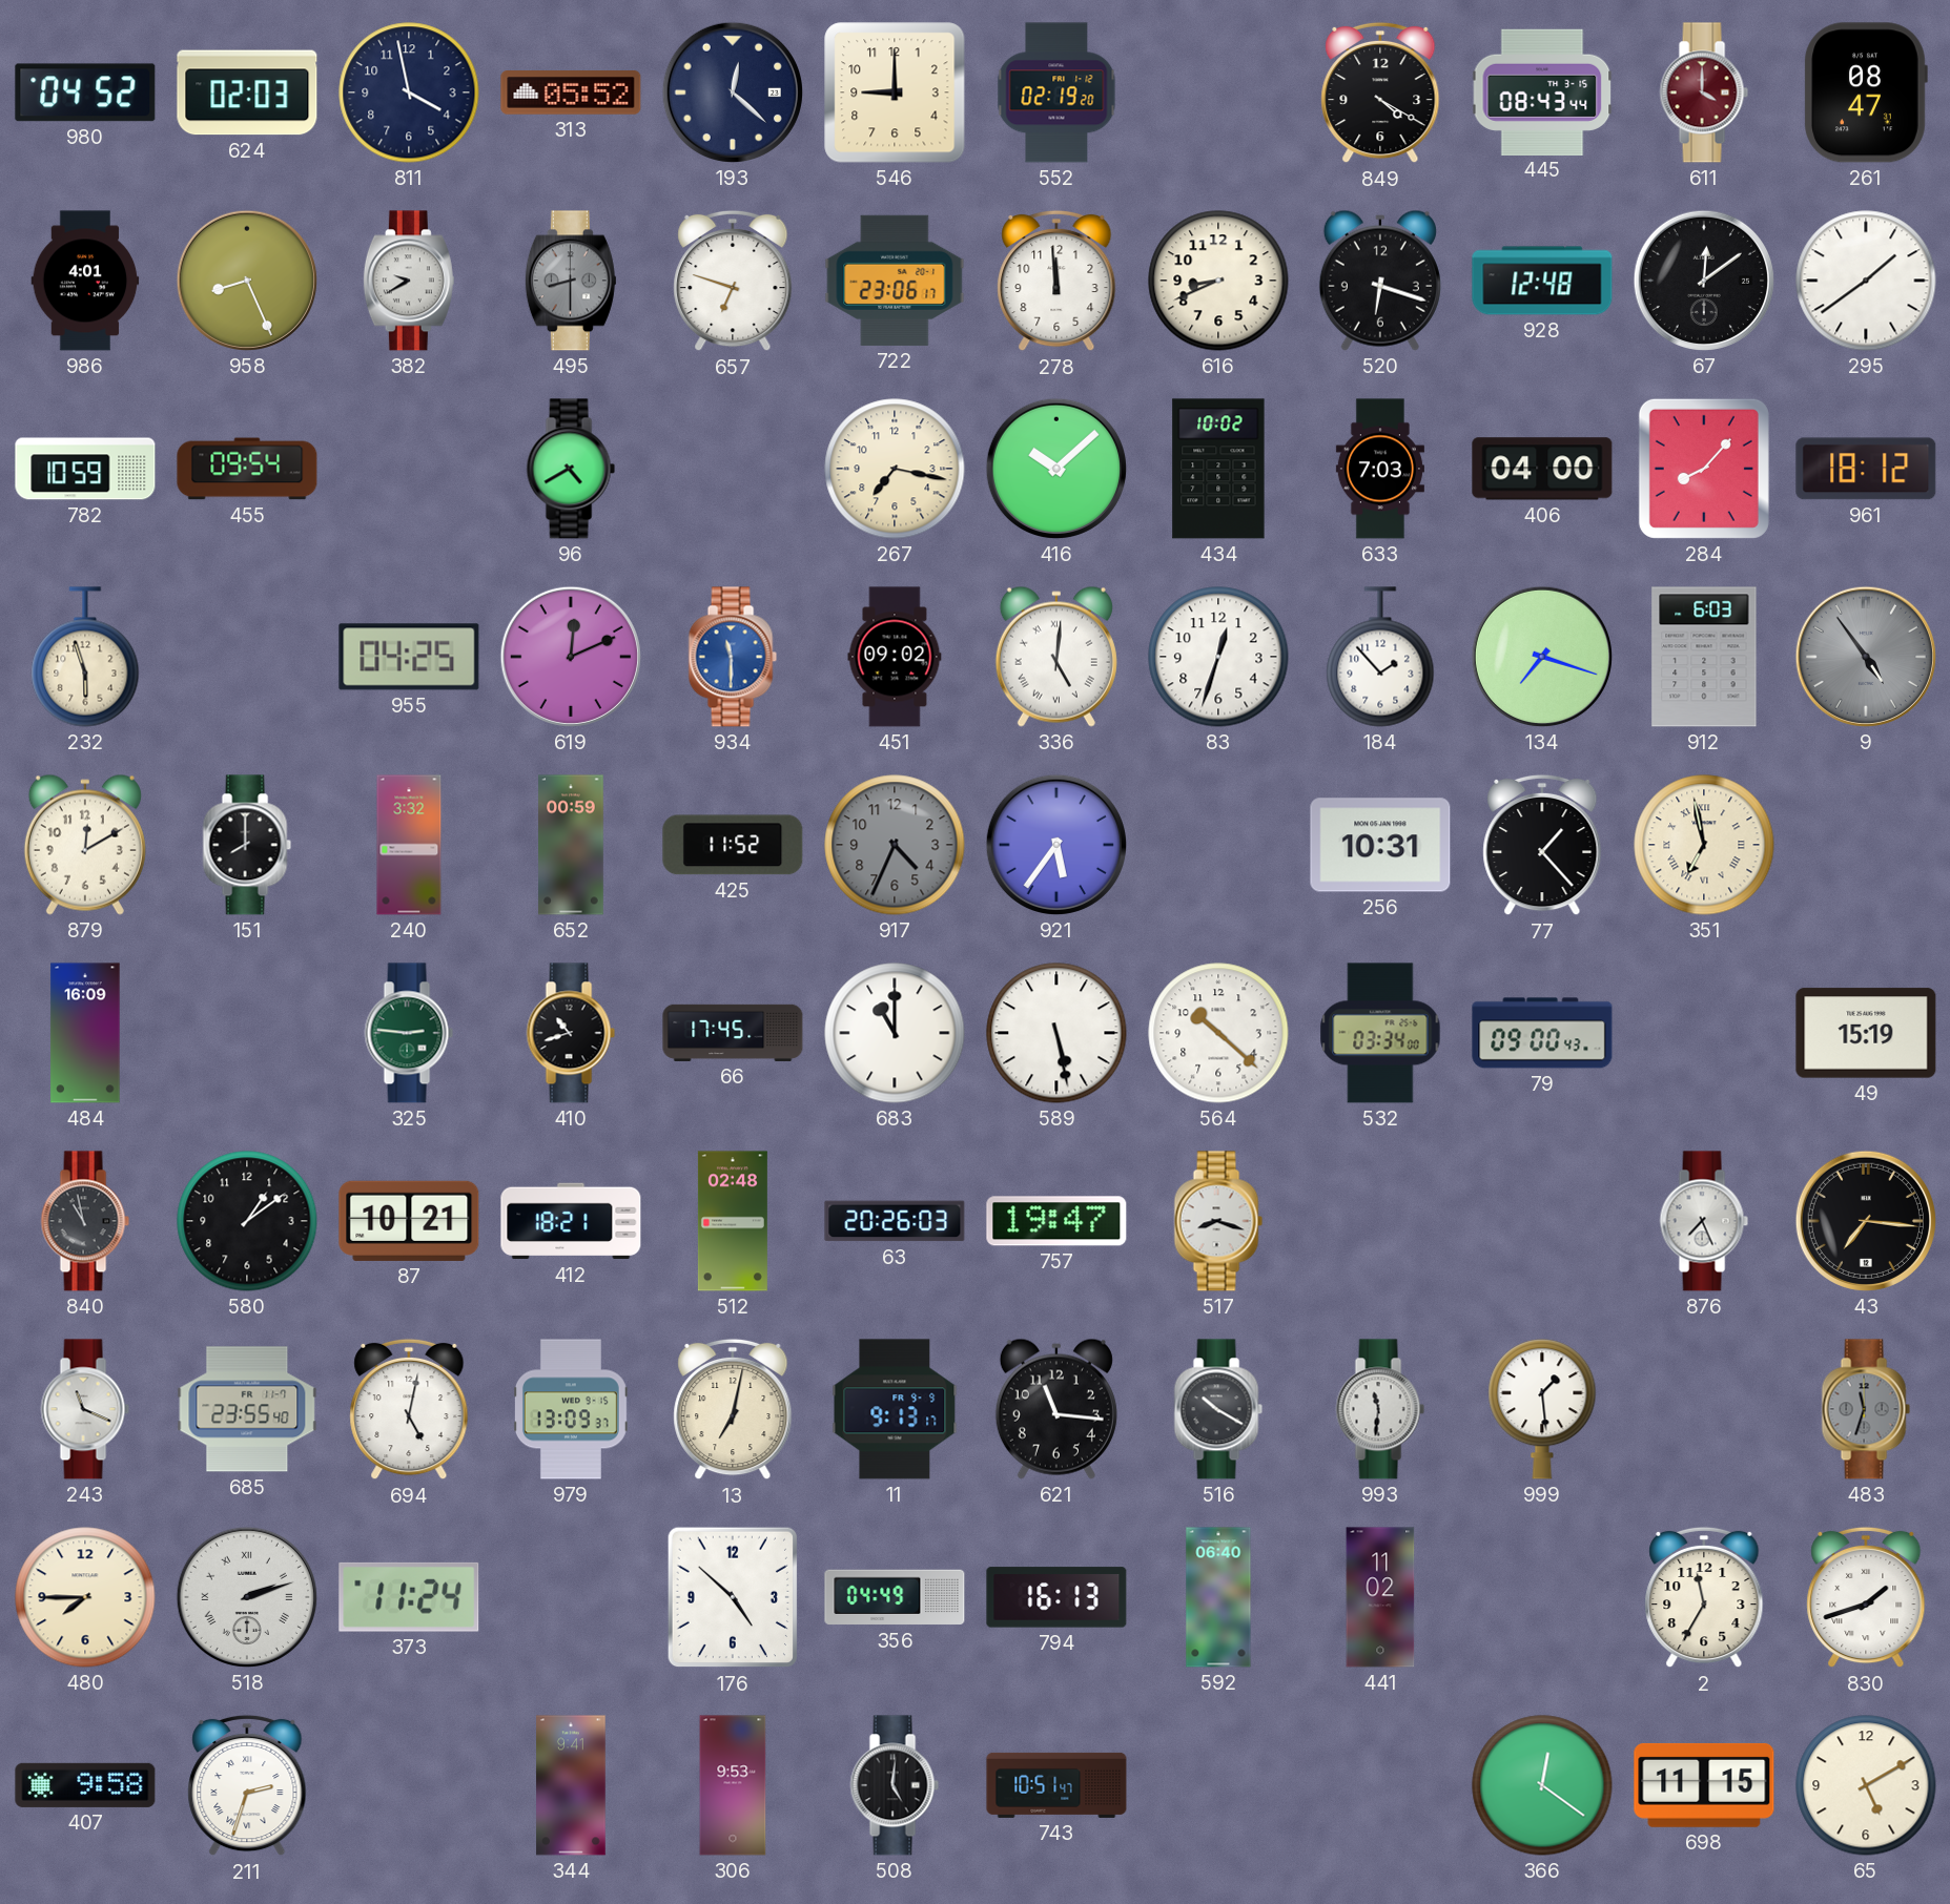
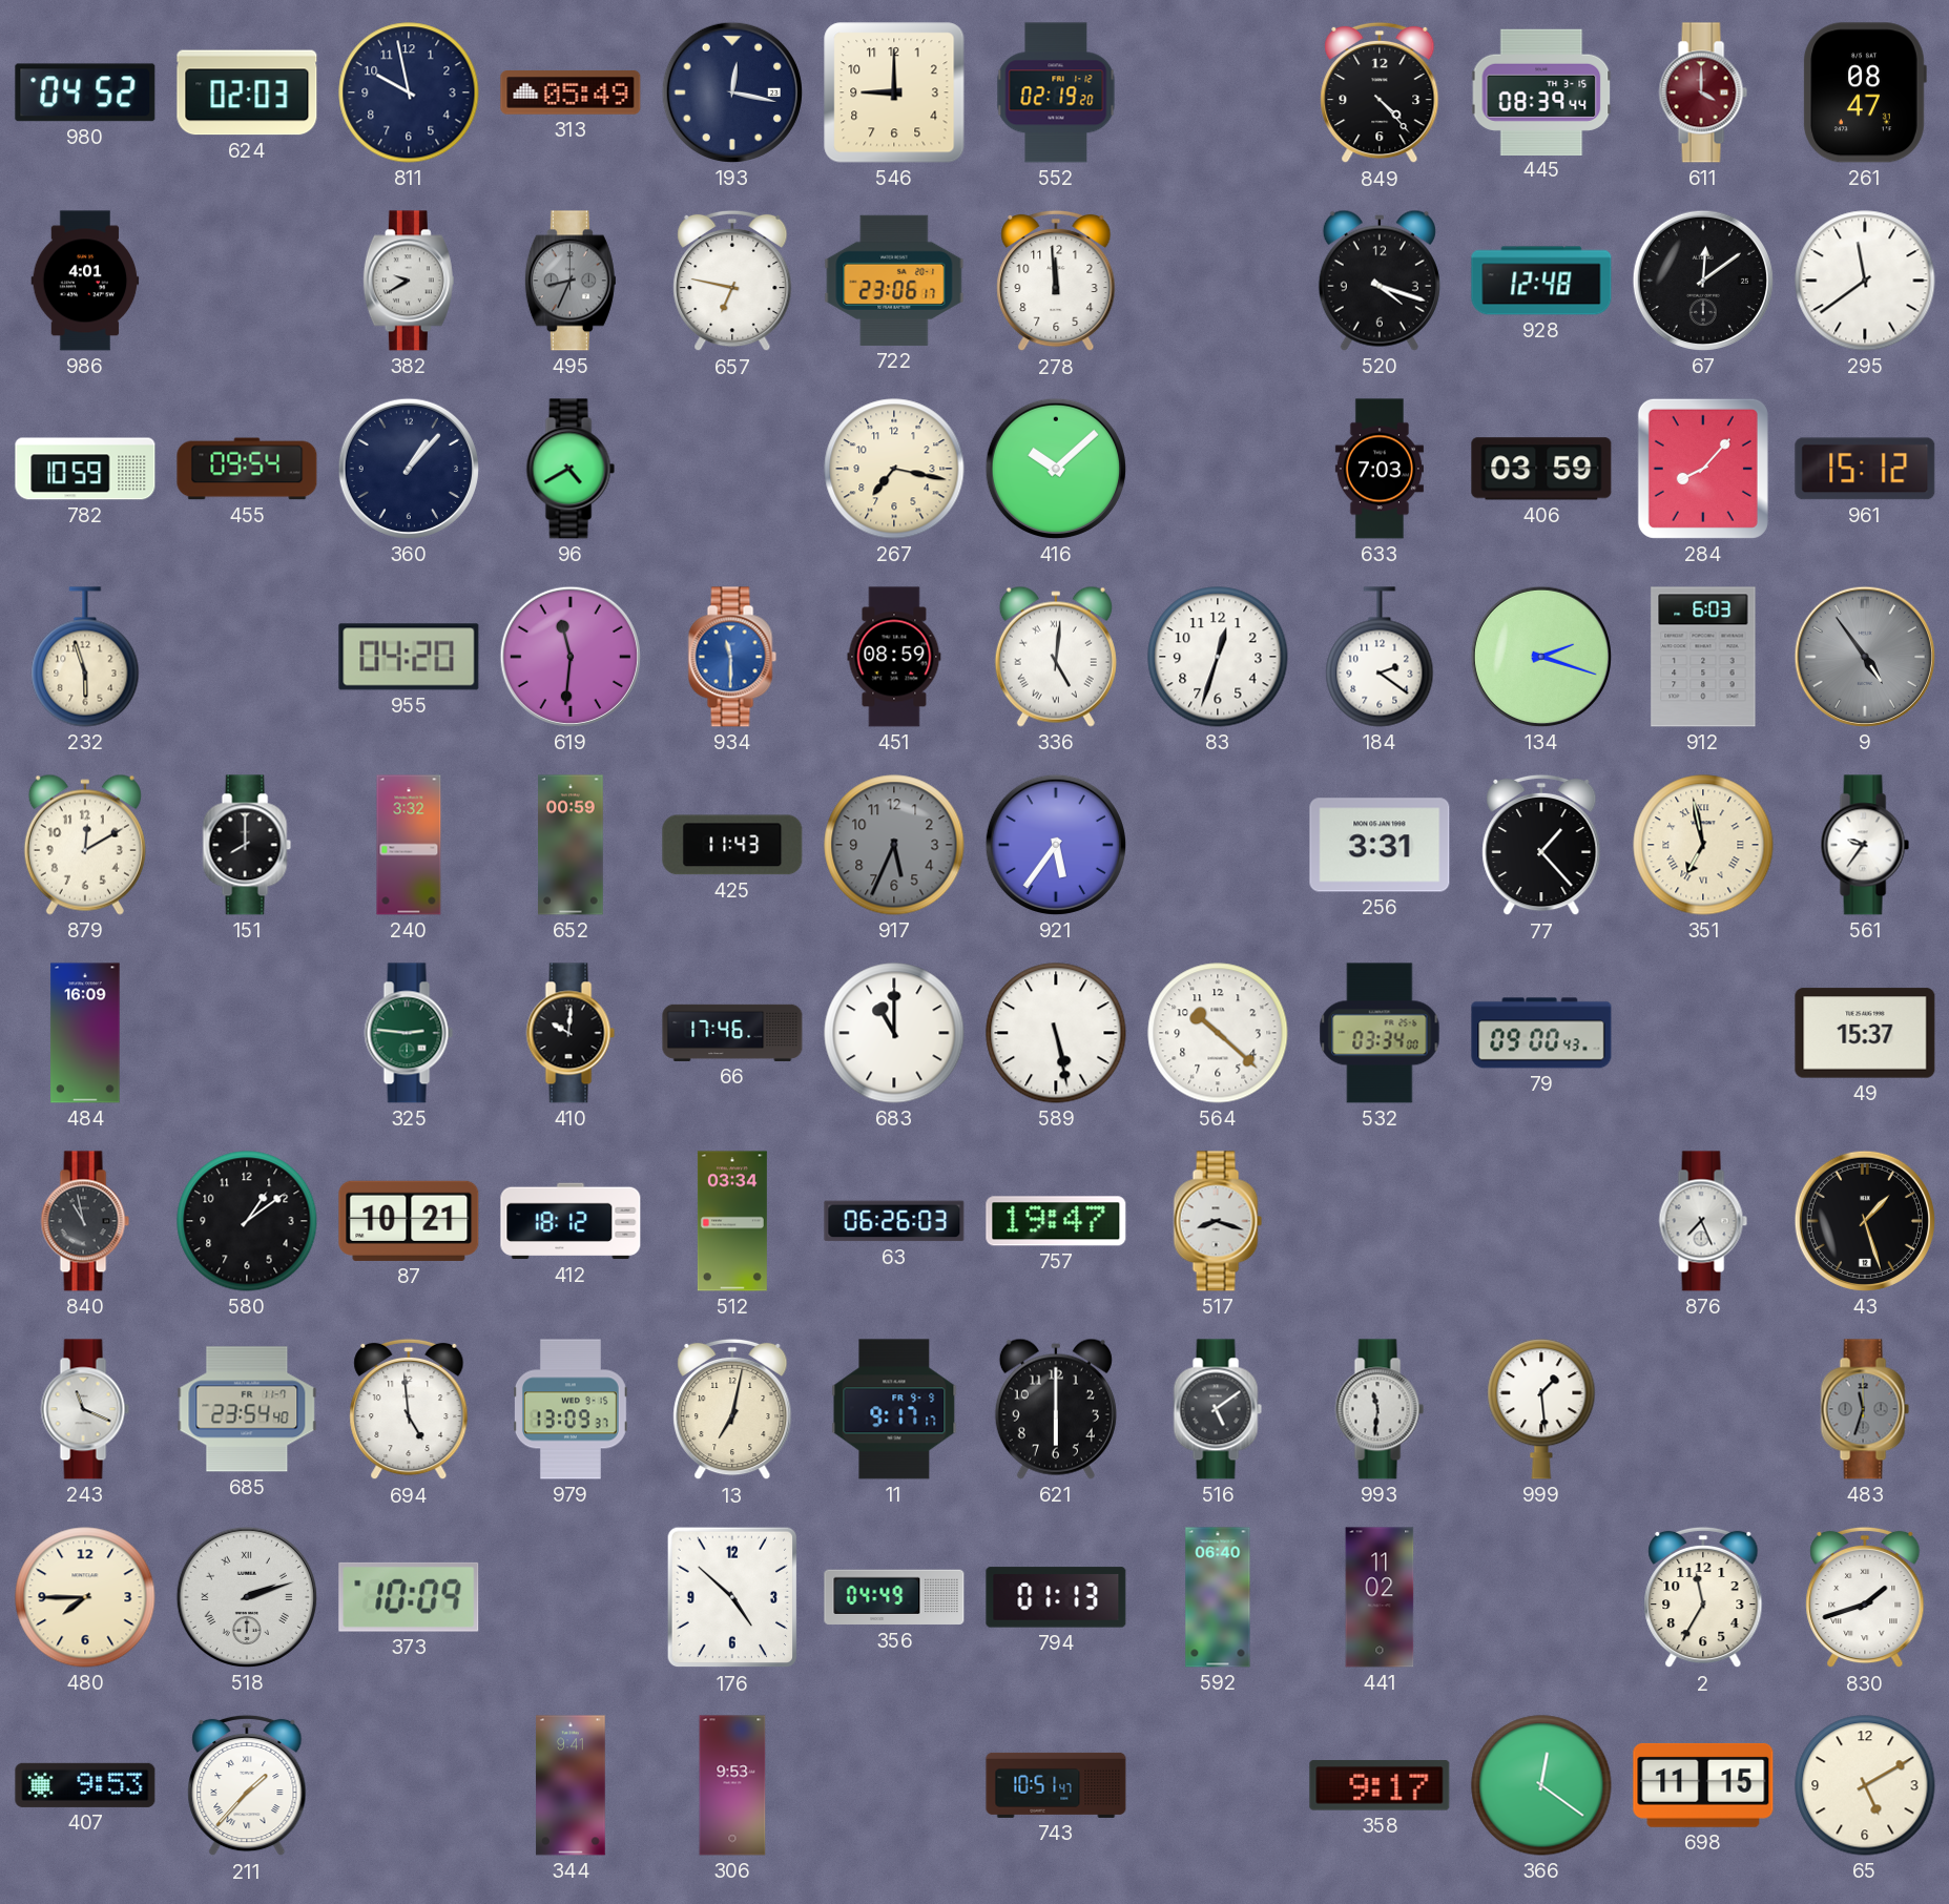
811: 3:58 -> 9:58 (409, 92)
313: 05:52 -> 05:49 (571, 94)
193: 12:22 -> 12:17 (732, 92)
849: 4:20 -> 4:23 (1380, 92)
445: 08:43 -> 08:39 (1541, 91)
958: 8:26 -> none (247, 281)
495: 8:30 -> 8:34 (571, 281)
657: 6:48 -> 6:47 (732, 281)
616: 8:41 -> none (1218, 281)
520: 6:18 -> 4:18 (1380, 281)
295: 1:39 -> 11:39 (1865, 281)
360: none -> 1:07 (409, 469)
434: 10:02 -> none (1218, 469)
406: 04:00 -> 03:59 (1541, 469)
961: 18:12 -> 15:12 (1865, 469)
955: 04:25 -> 04:20 (409, 657)
619: 12:11 -> 11:31 (571, 657)
451: 09:02 -> 08:59 (894, 657)
184: 1:53 -> 2:21 (1380, 657)
134: 7:18 -> 2:18 (1541, 657)
425: 11:52 -> 11:43 (732, 845)
917: 4:34 -> 5:34 (894, 845)
256: 10:31 -> 3:31 (1380, 845)
561: none -> 9:36 (1865, 845)
410: 10:42 -> 10:01 (571, 1033)
66: 17:45 -> 17:46 (732, 1033)
49: 15:19 -> 15:37 (1865, 1033)
412: 18:21 -> 18:12 (571, 1221)
512: 02:48 -> 03:34 (732, 1221)
63: 20:26 -> 06:26 (894, 1221)
43: 7:16 -> 1:27 (1865, 1221)
685: 23:55 -> 23:54 (247, 1409)
694: 5:02 -> 4:59 (409, 1409)
11: 9:13 -> 9:17 (894, 1409)
621: 11:16 -> 6:00 (1056, 1409)
516: 10:20 -> 5:09 (1218, 1409)
373: 11:24 -> 10:09 (409, 1597)
794: 16:13 -> 01:13 (1056, 1597)
407: 9:58 -> 9:53 (85, 1785)
211: 2:33 -> 1:37 (247, 1785)
508: 5:01 -> none (895, 1785)
358: none -> 9:17 (1380, 1785)
